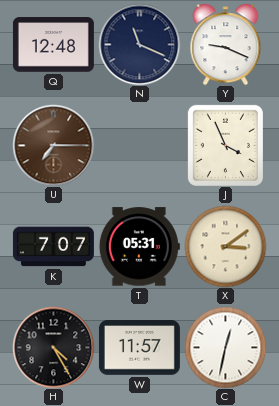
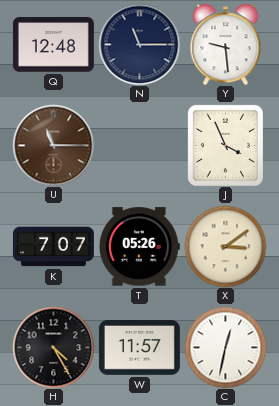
N: 11:19 -> 11:15 (139, 44)
Y: 9:19 -> 9:29 (226, 44)
U: 7:15 -> 11:15 (53, 145)
T: 05:31 -> 05:26 (139, 247)
